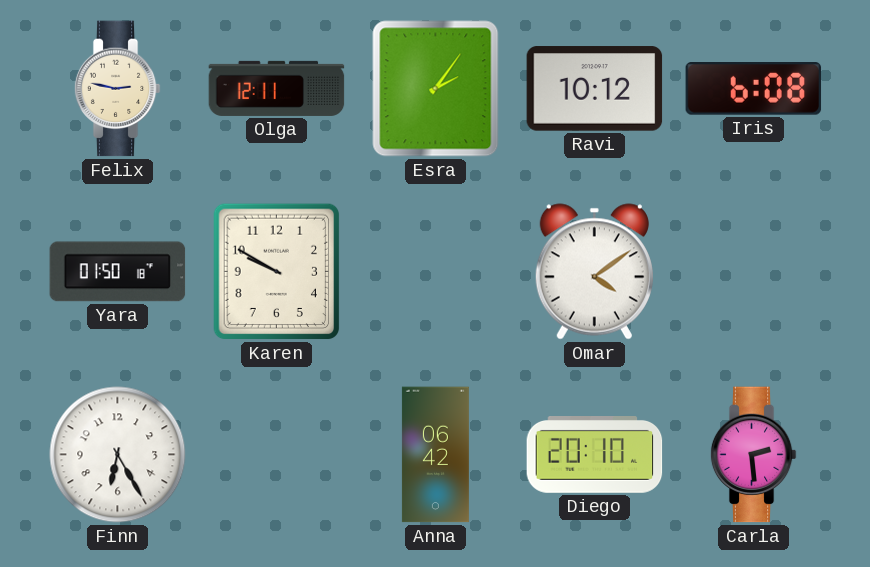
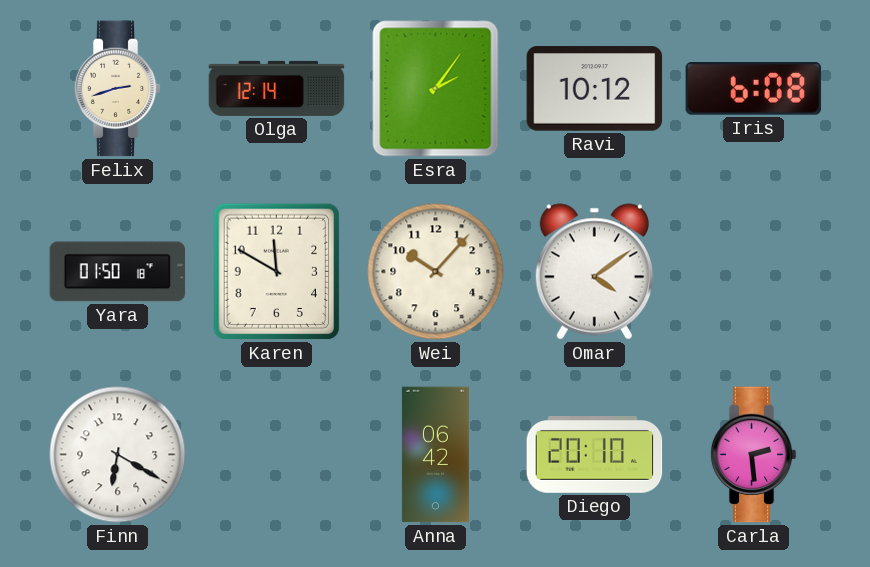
Felix: 2:47 -> 2:42 (117, 89)
Olga: 12:11 -> 12:14 (277, 88)
Karen: 9:50 -> 11:50 (277, 272)
Wei: none -> 10:07 (436, 272)
Finn: 6:25 -> 6:20 (118, 455)
